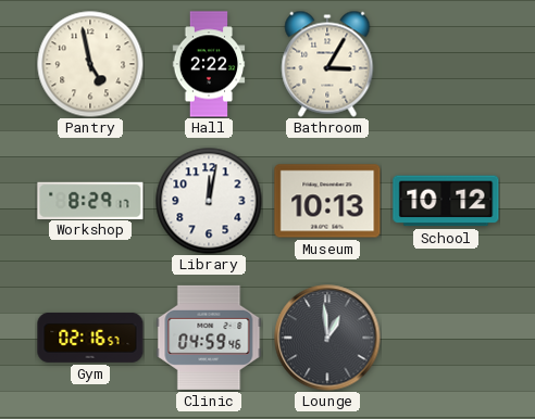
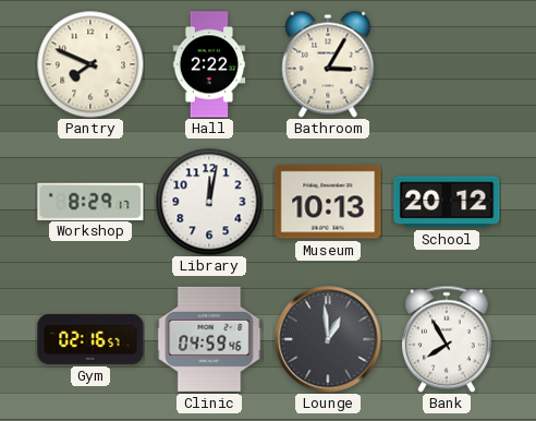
Pantry: 4:58 -> 7:49 (90, 64)
School: 10:12 -> 20:12 (447, 202)
Bank: none -> 7:55 (447, 339)
